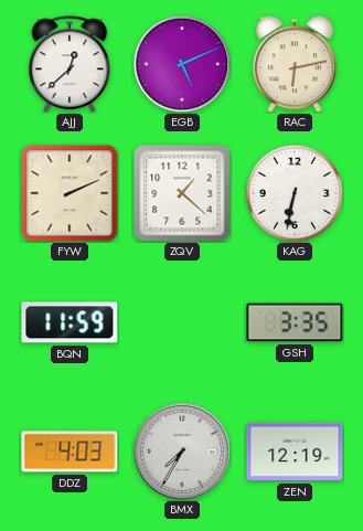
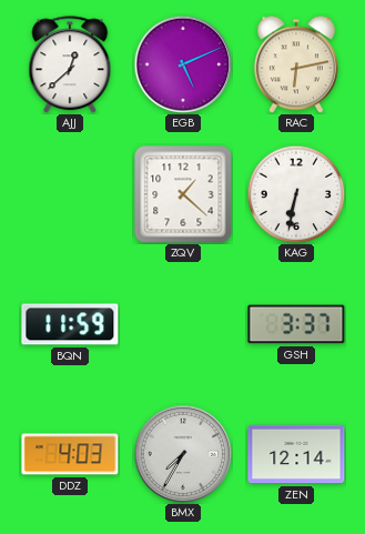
FYW: 2:11 -> none (70, 193)
GSH: 3:35 -> 3:37 (296, 324)
ZEN: 12:19 -> 12:14 (296, 454)
